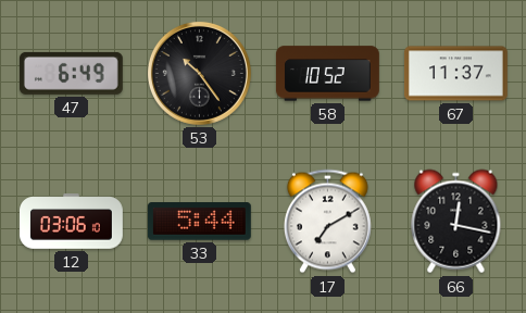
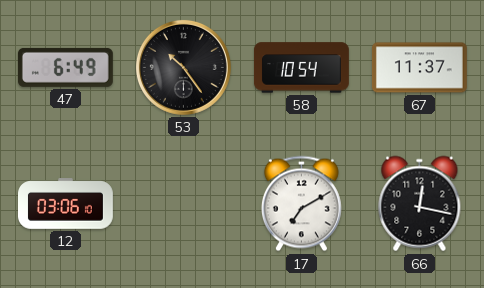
58: 10:52 -> 10:54 (301, 68)
33: 5:44 -> none (199, 222)
